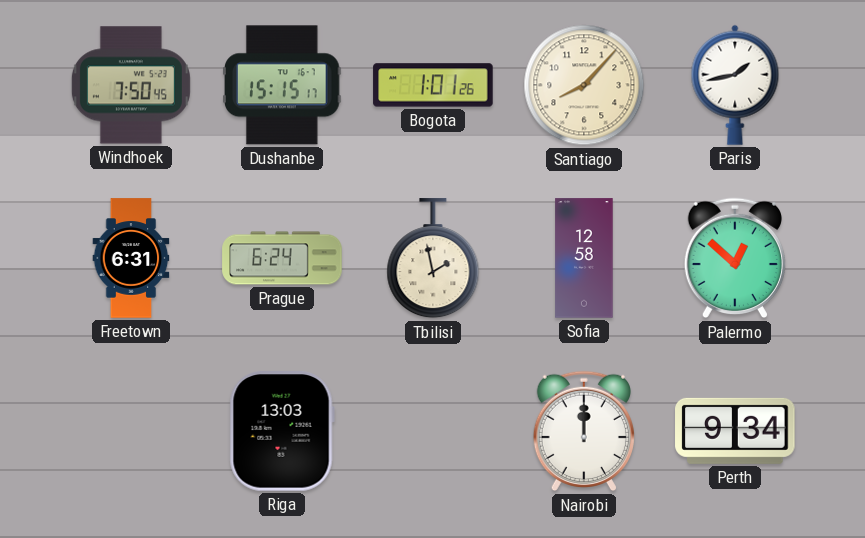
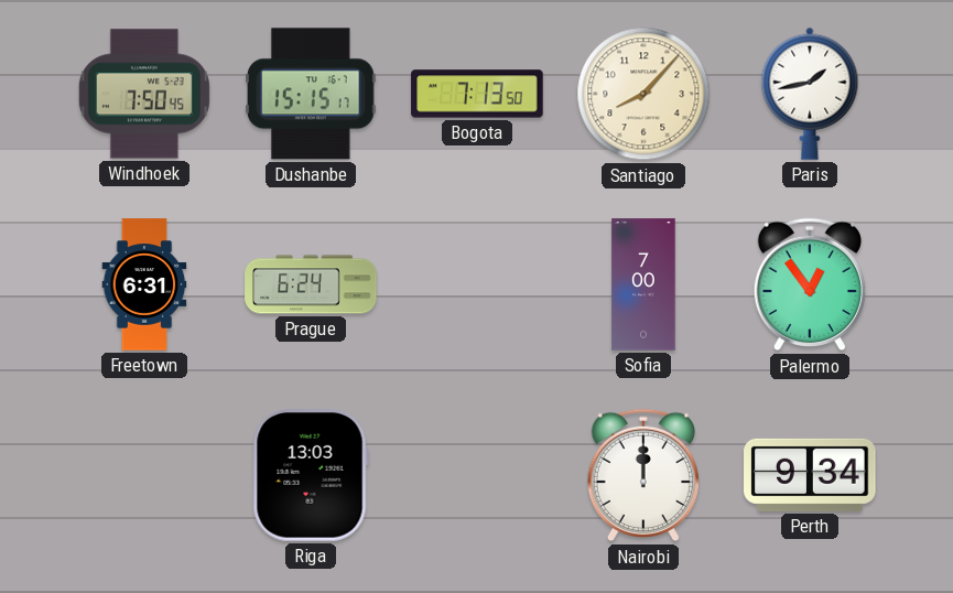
Bogota: 1:01 -> 7:13 (477, 94)
Tbilisi: 1:58 -> none (433, 259)
Sofia: 12:58 -> 7:00 (643, 284)
Palermo: 12:52 -> 12:54 (810, 284)
